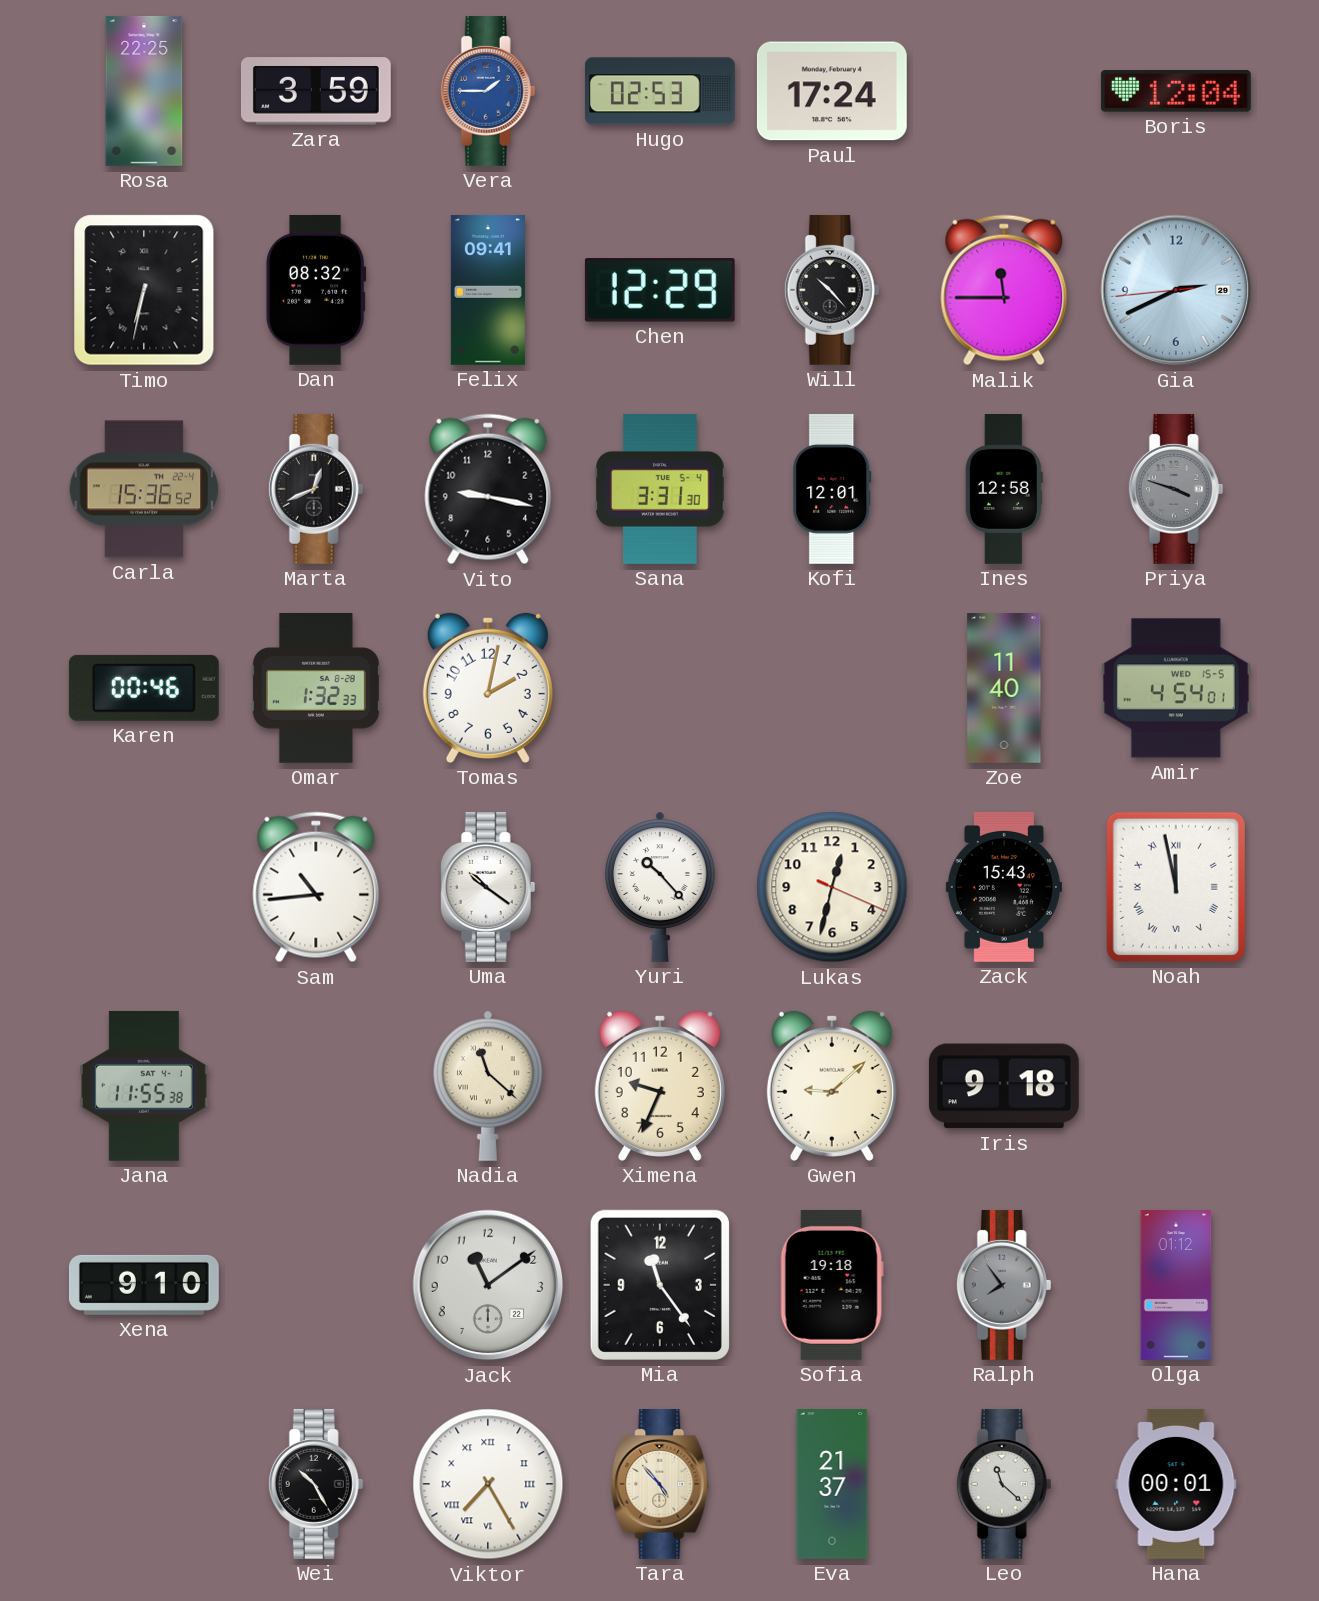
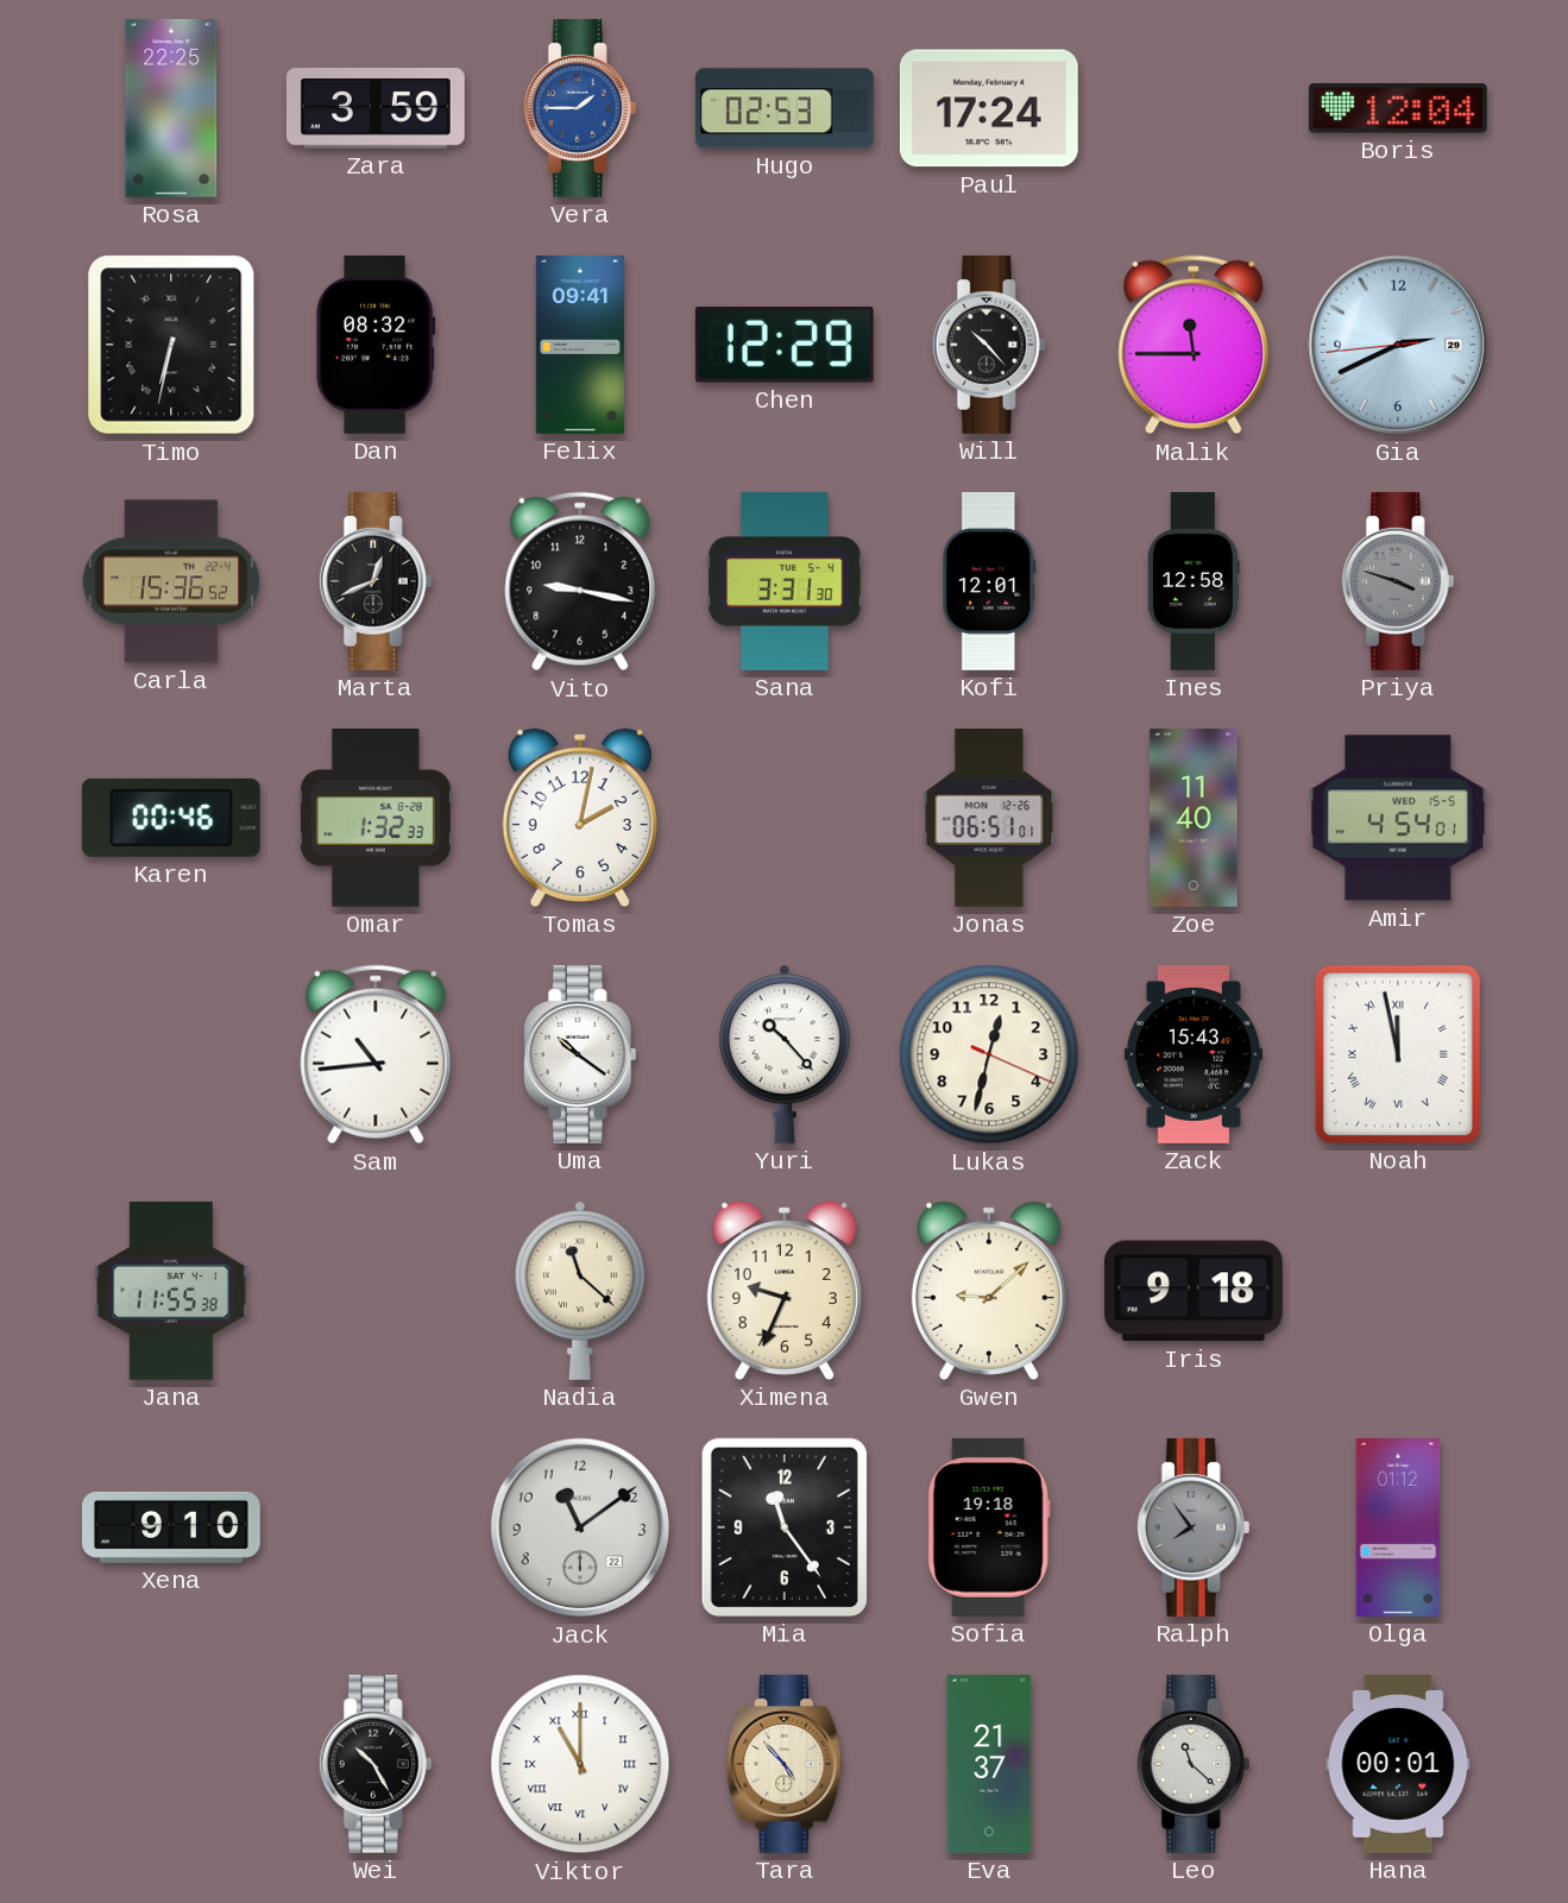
Jonas: none -> 06:51 (989, 818)
Viktor: 7:25 -> 11:00 (580, 1764)
